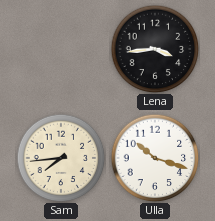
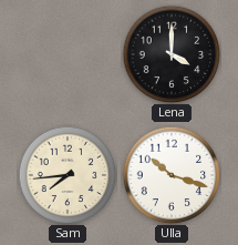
Lena: 3:44 -> 4:00 (172, 54)
